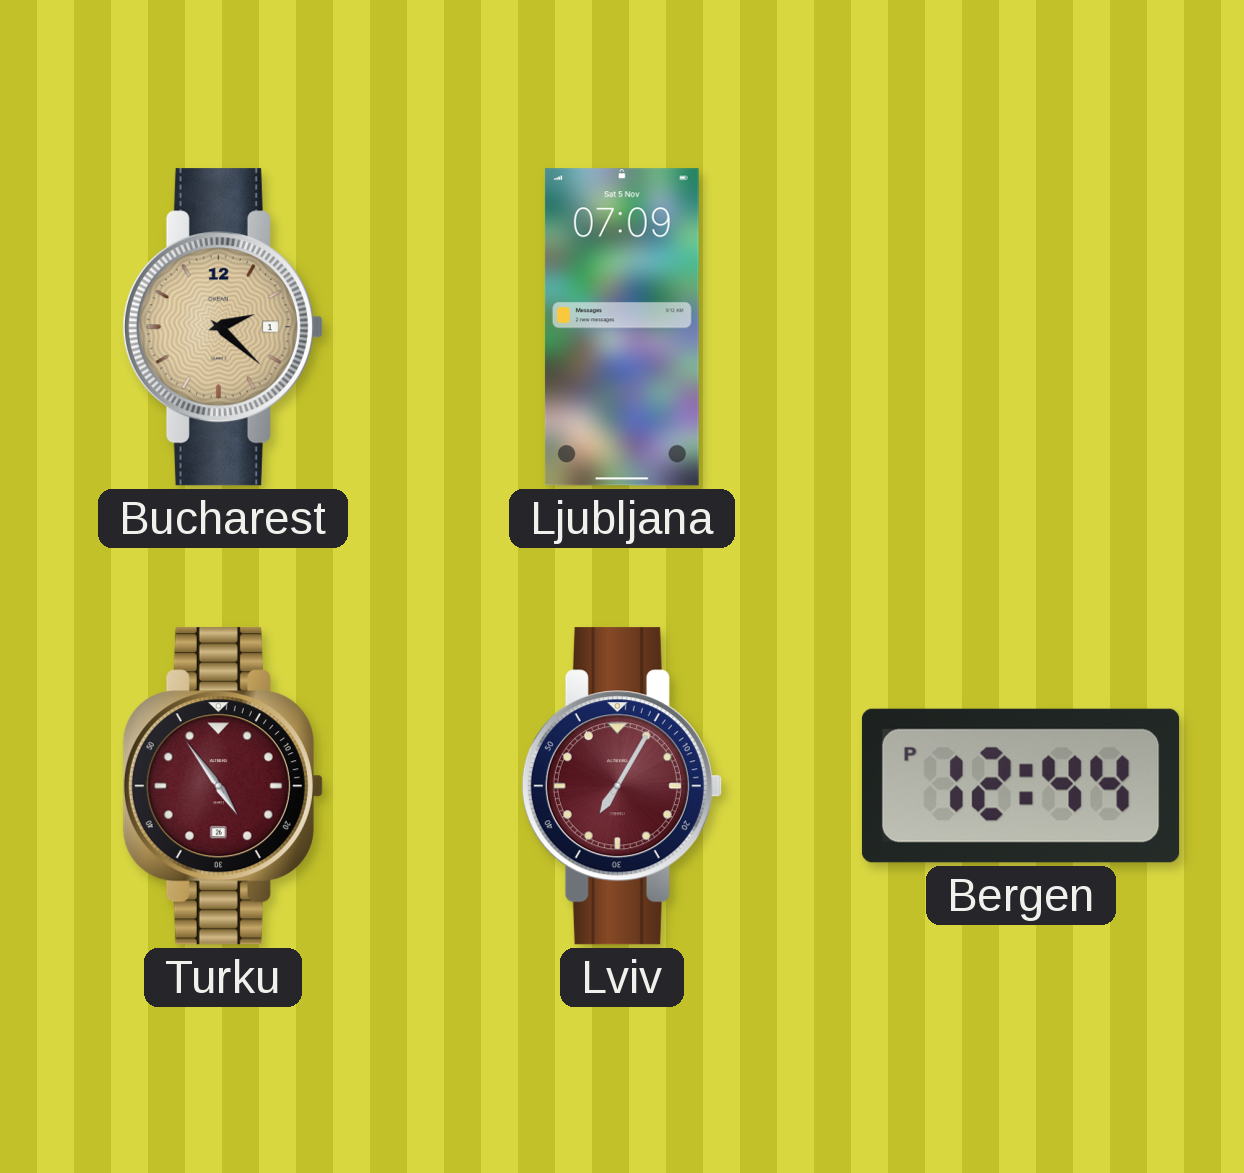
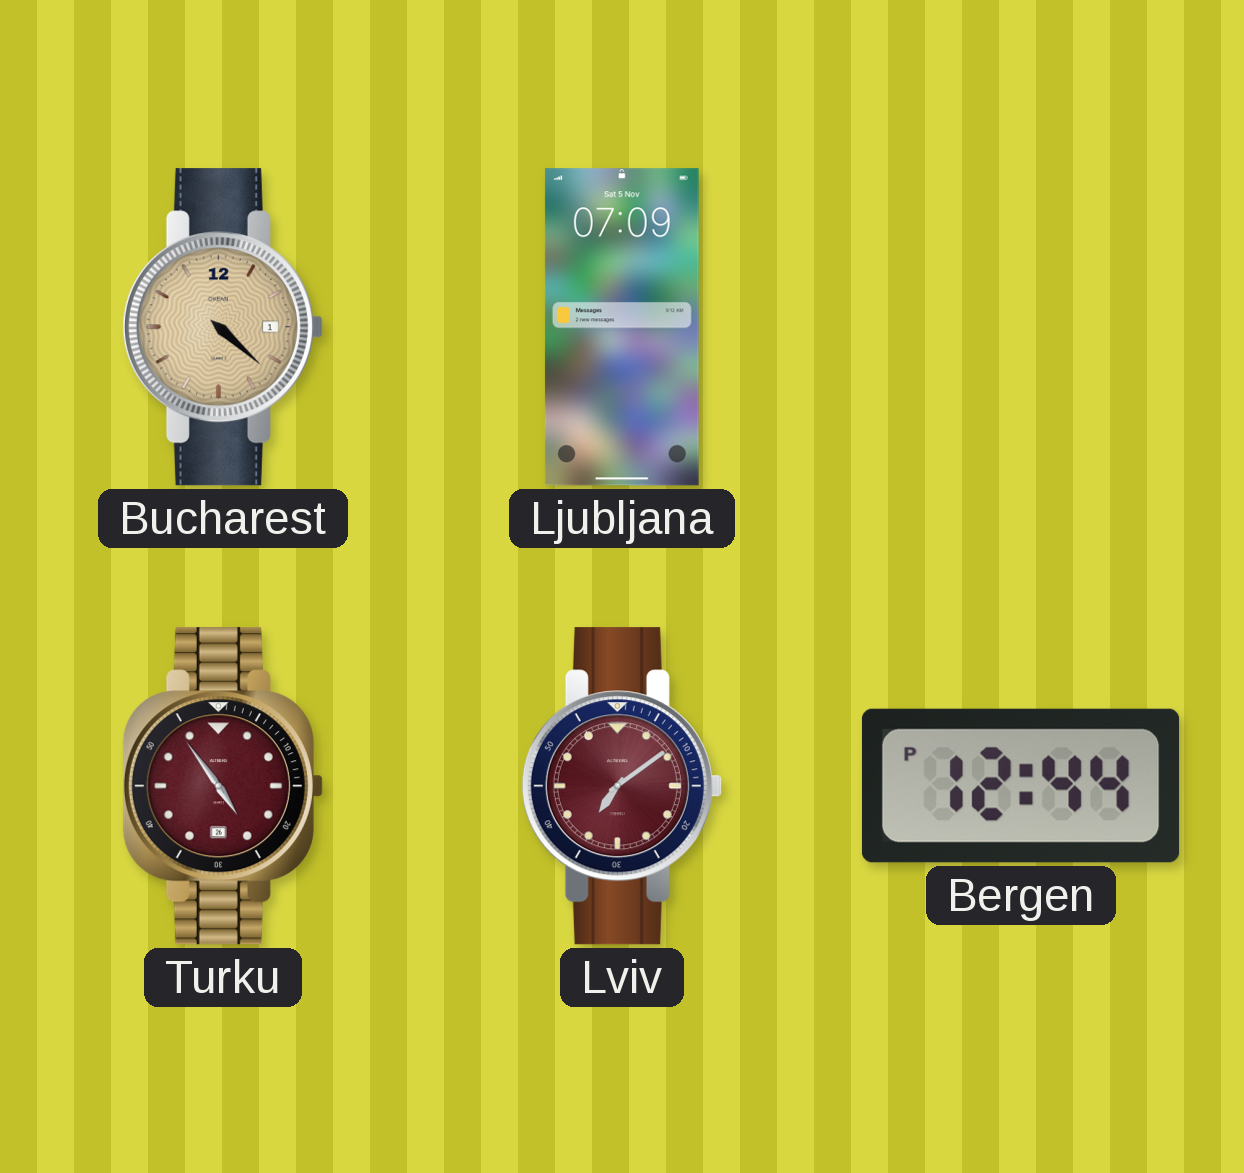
Bucharest: 2:22 -> 4:22 (223, 327)
Lviv: 7:05 -> 7:09 (622, 786)
